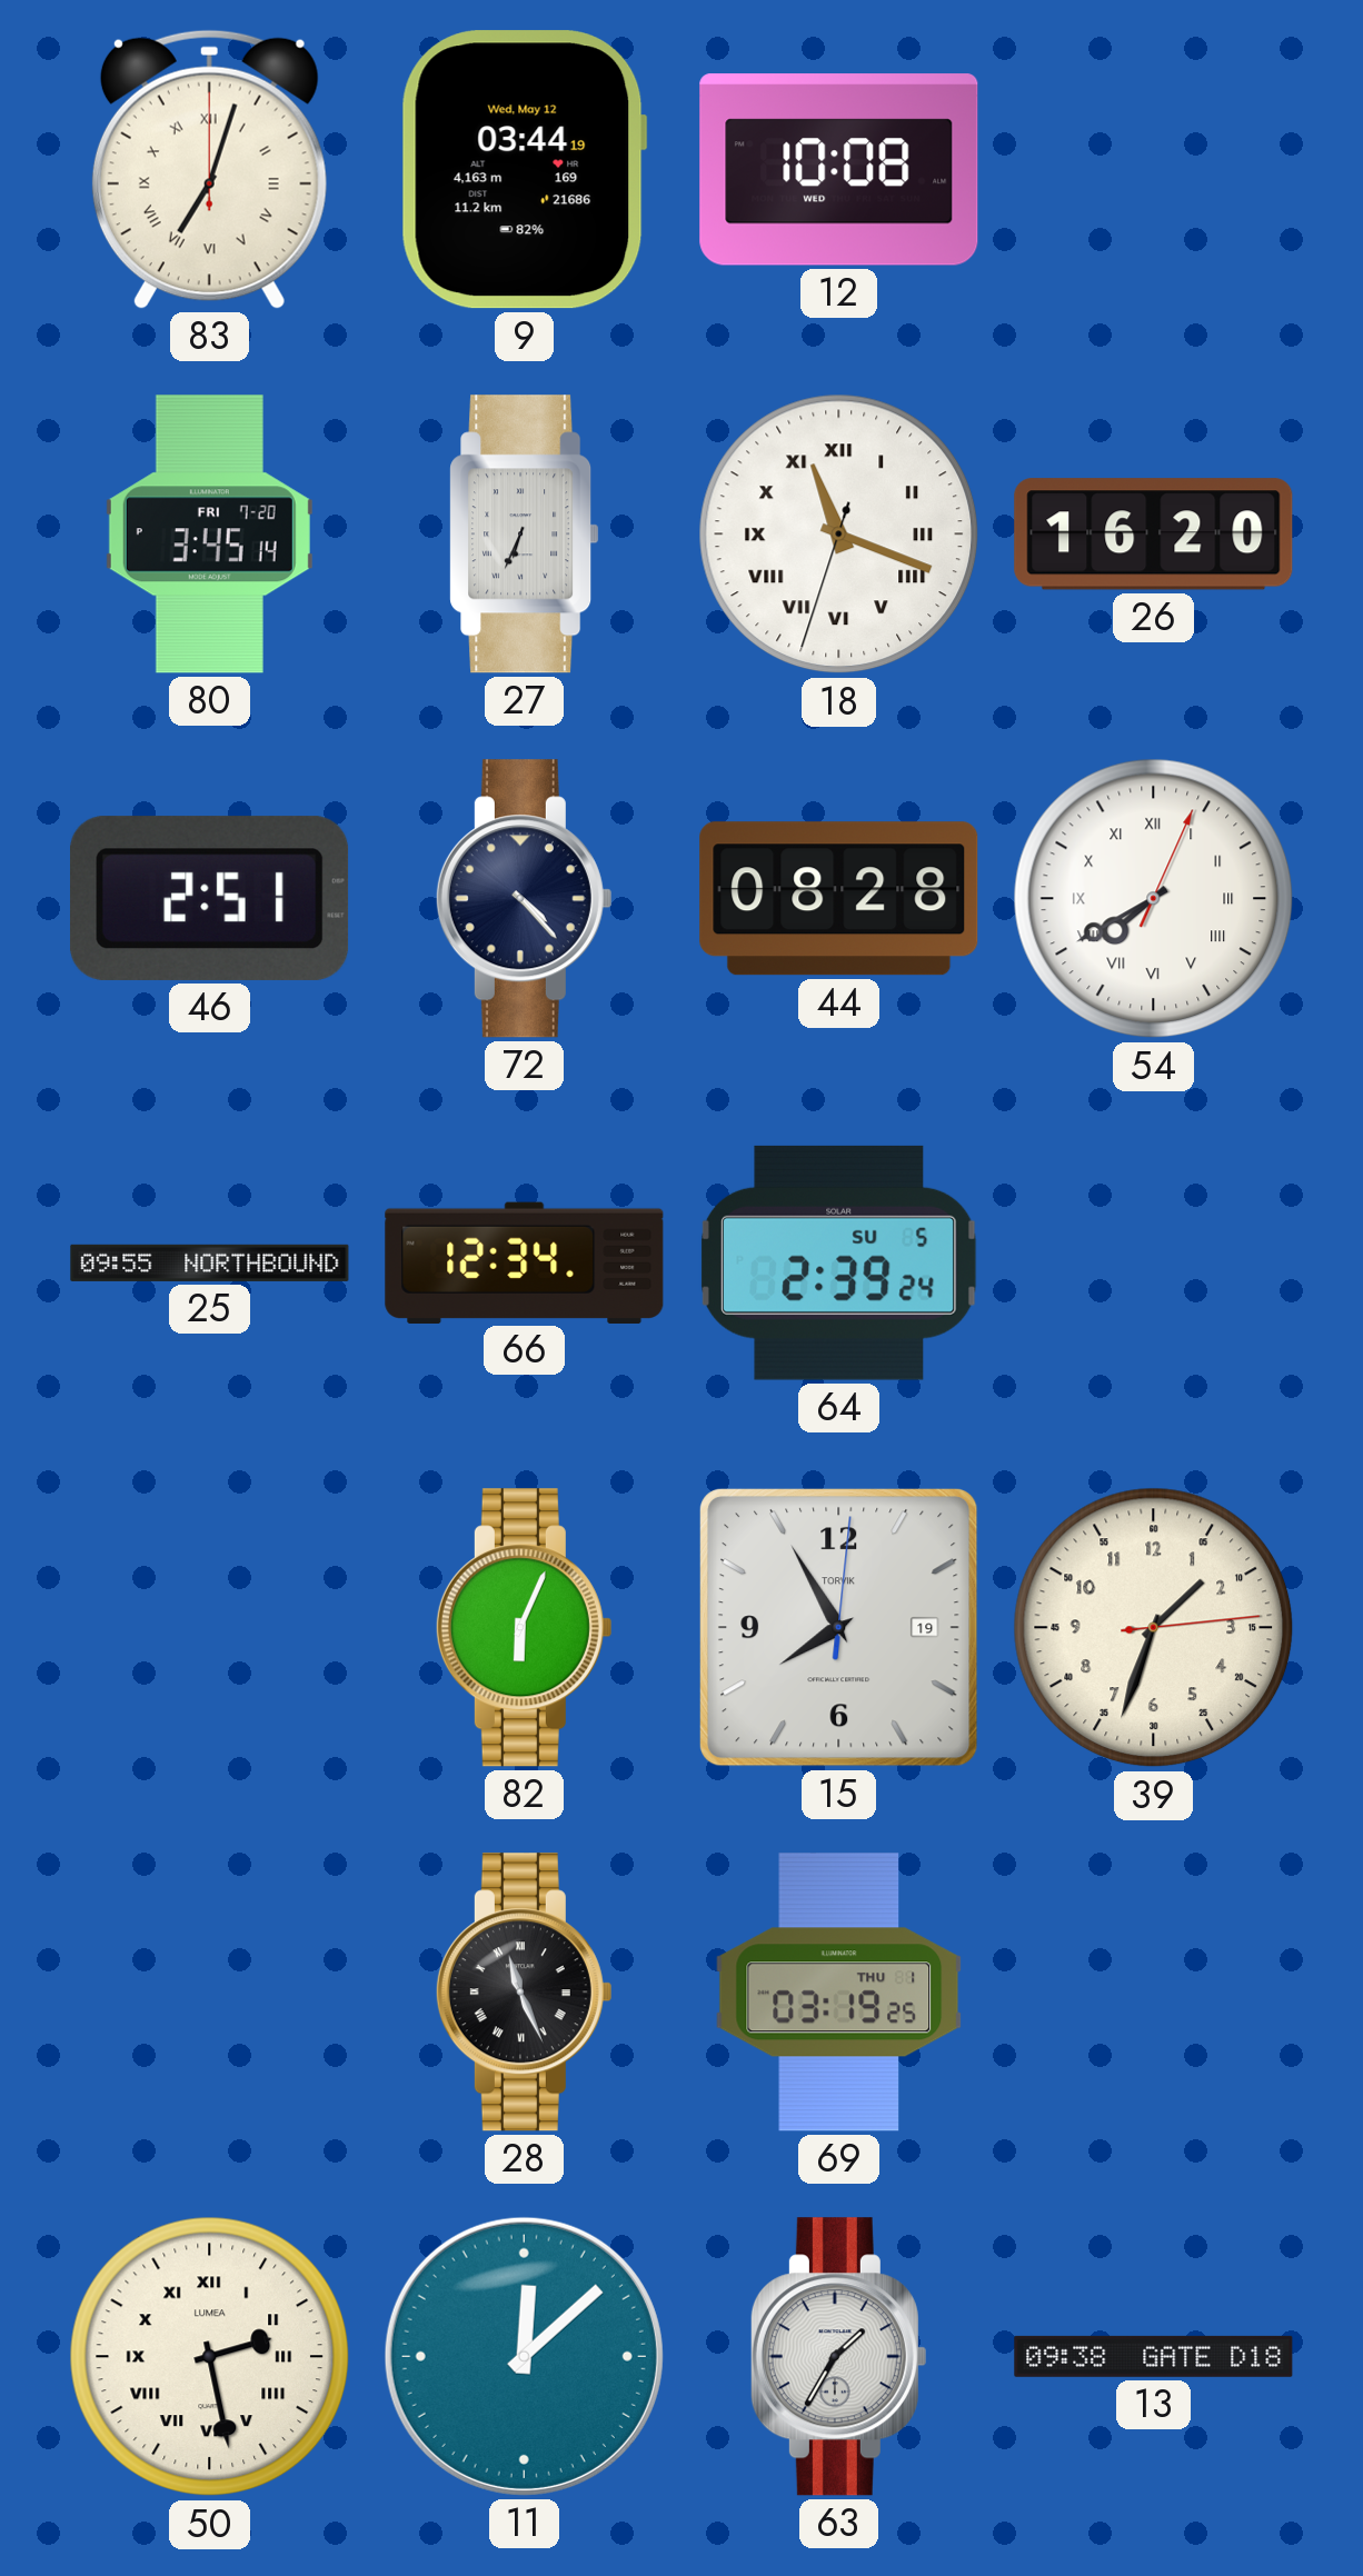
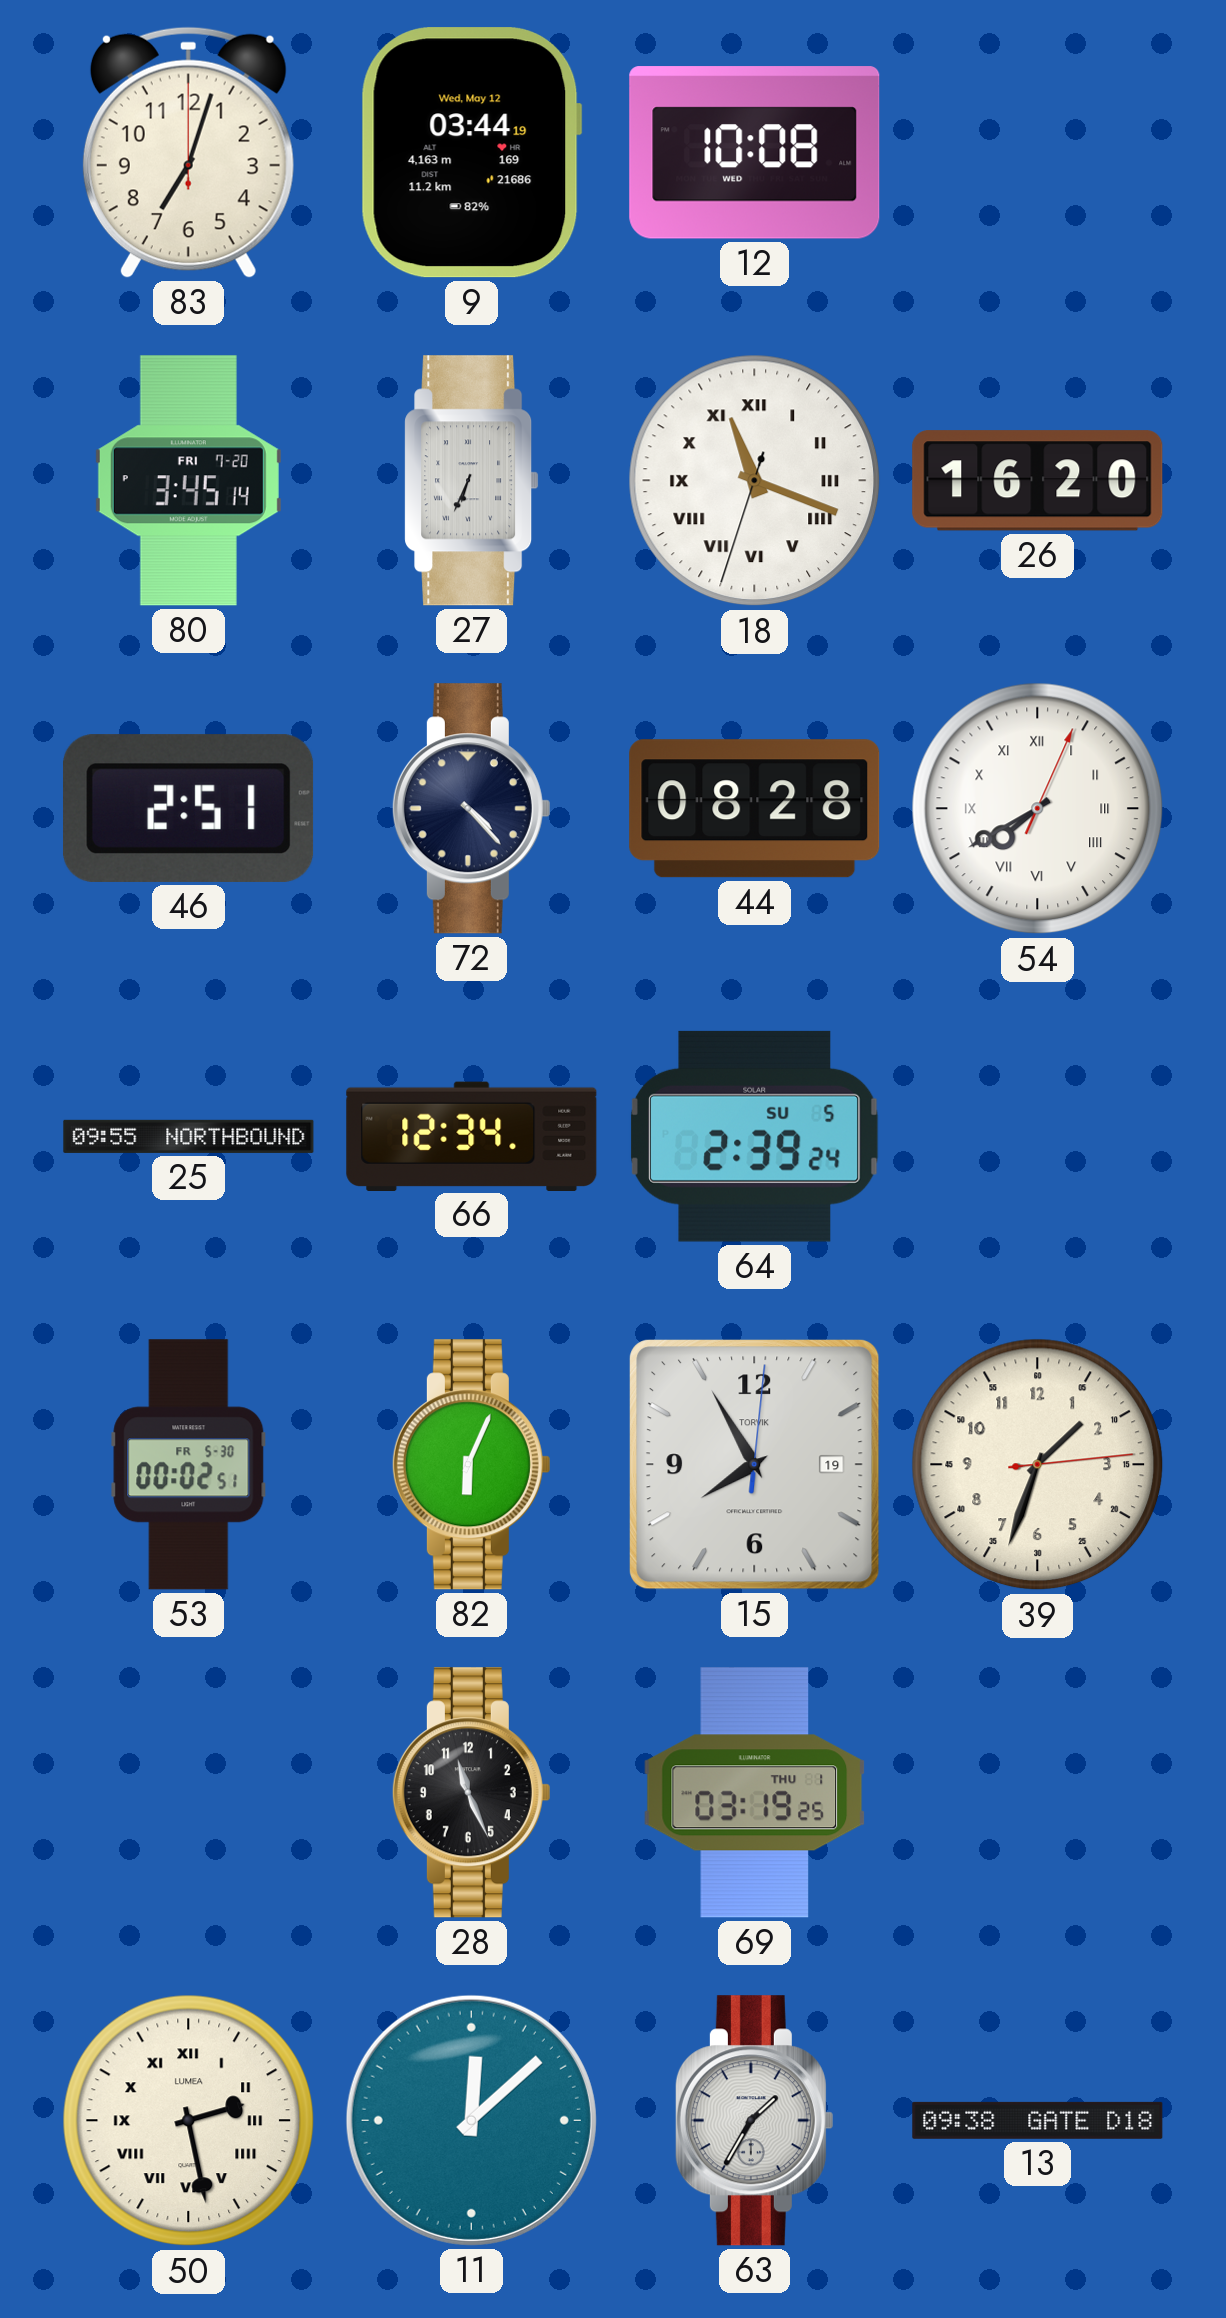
83 numerals: Roman -> Arabic (188, 152)
53: none -> 00:02 (189, 1465)
28 numerals: Roman -> Arabic (471, 1793)
